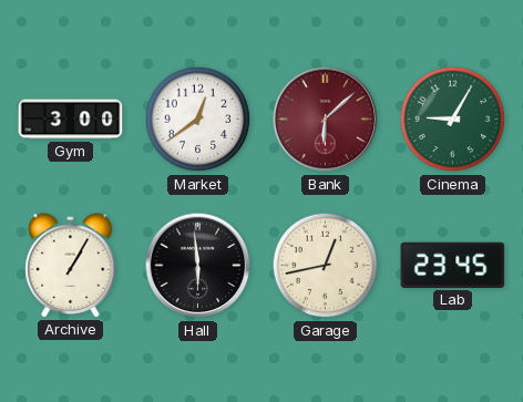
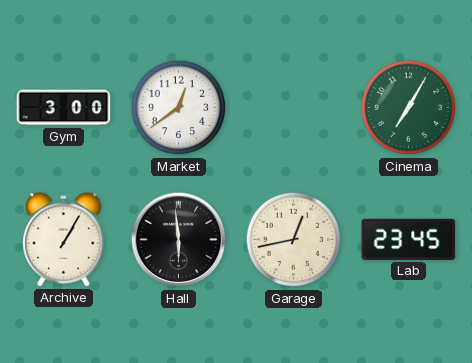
Bank: 6:08 -> none (326, 120)
Cinema: 9:05 -> 7:05 (409, 108)
